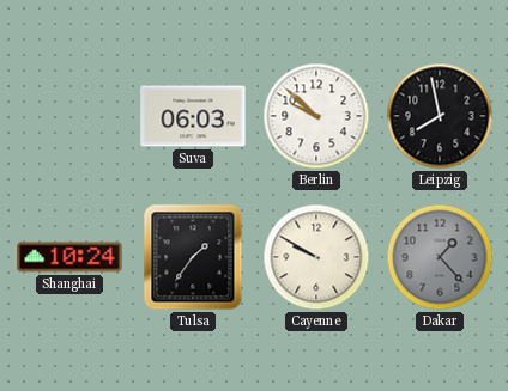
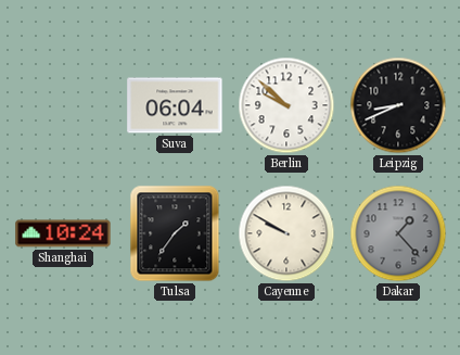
Suva: 06:03 -> 06:04 (175, 105)
Leipzig: 7:58 -> 8:41 (398, 105)
